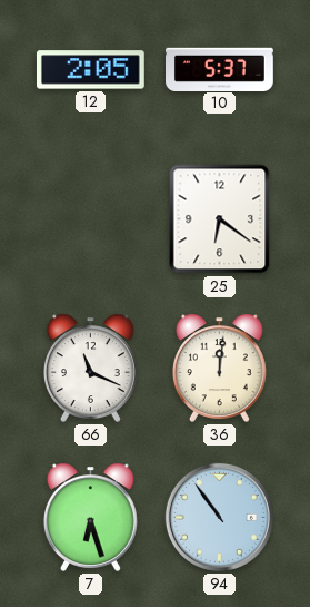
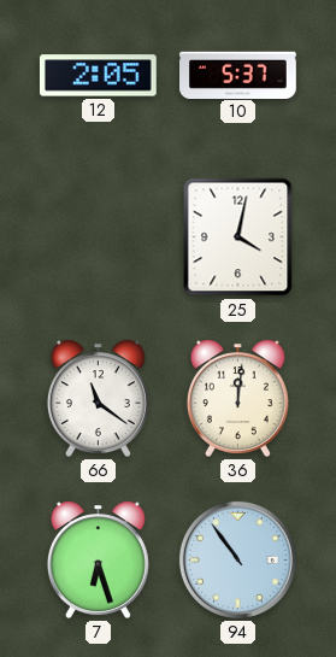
25: 6:21 -> 4:02 (238, 237)
66: 11:19 -> 11:21 (98, 398)
